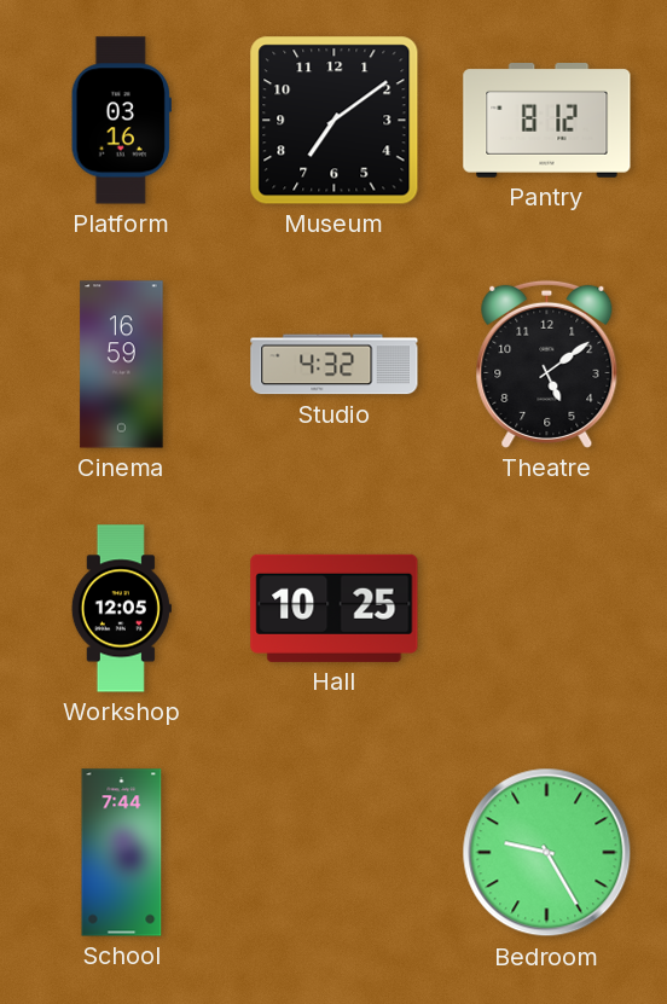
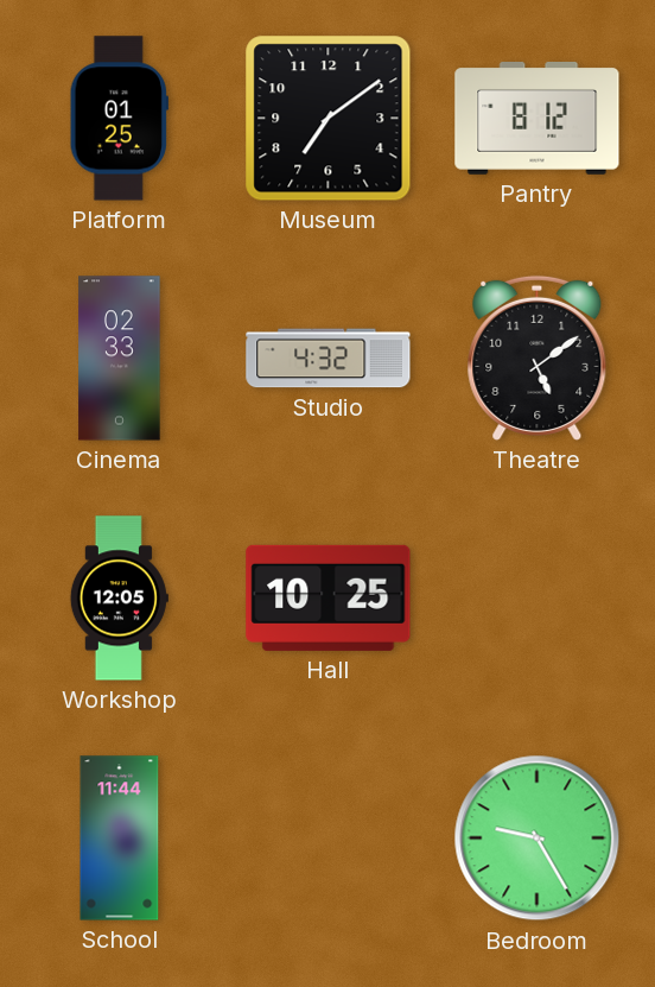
Platform: 03:16 -> 01:25 (119, 119)
Cinema: 16:59 -> 02:33 (120, 359)
School: 7:44 -> 11:44 (120, 839)
